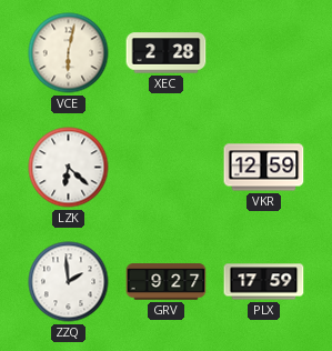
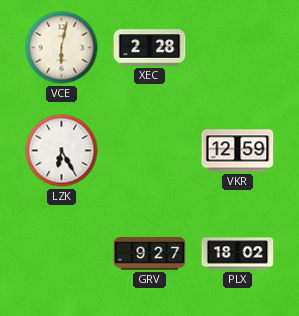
LZK: 6:22 -> 6:25 (62, 151)
ZZQ: 1:59 -> none (69, 282)
PLX: 17:59 -> 18:02 (238, 254)
